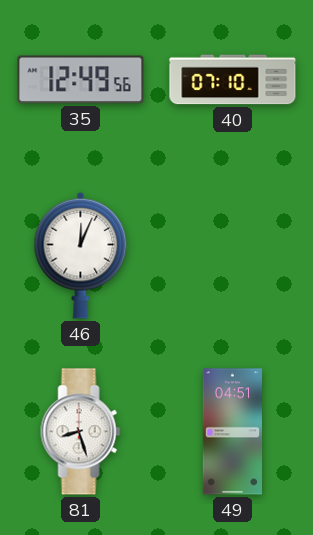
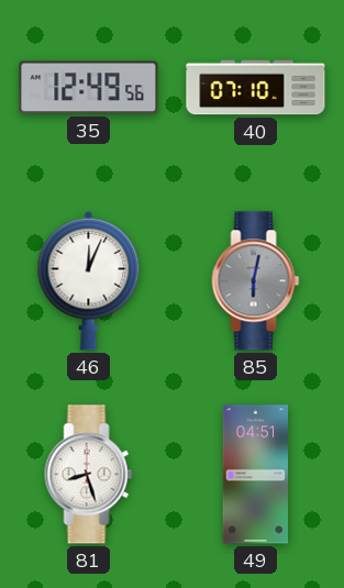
85: none -> 6:02 (256, 281)
